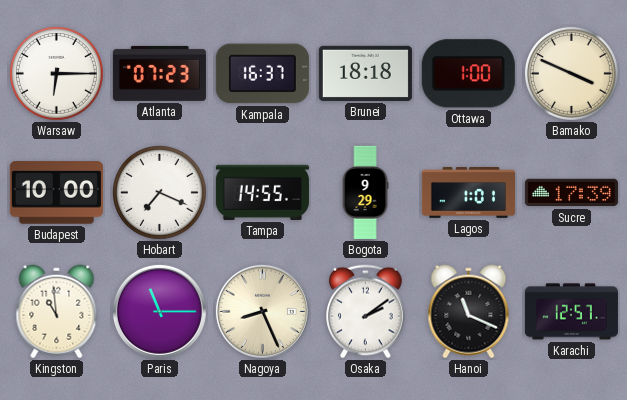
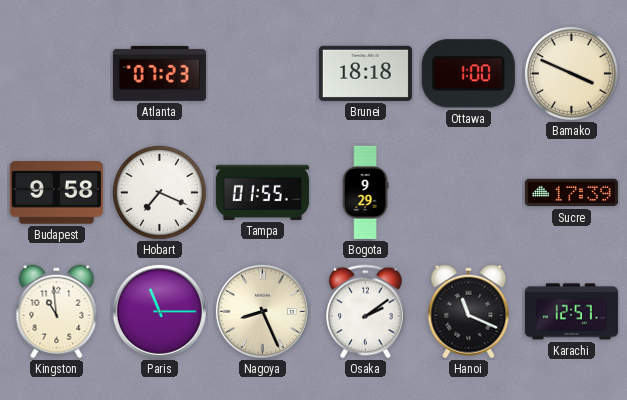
Warsaw: 6:15 -> none (56, 73)
Kampala: 16:37 -> none (262, 74)
Budapest: 10:00 -> 9:58 (56, 193)
Tampa: 14:55 -> 01:55 (262, 192)
Lagos: 1:01 -> none (468, 192)
